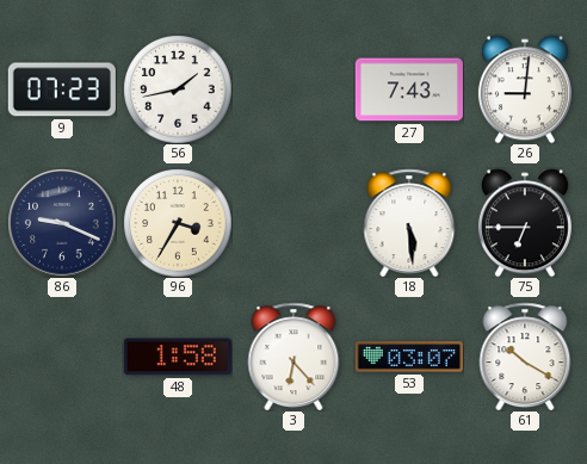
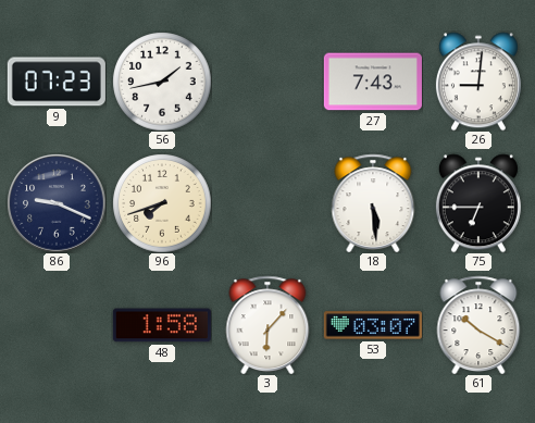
96: 3:35 -> 7:42 (162, 203)
3: 6:23 -> 6:07 (267, 325)
